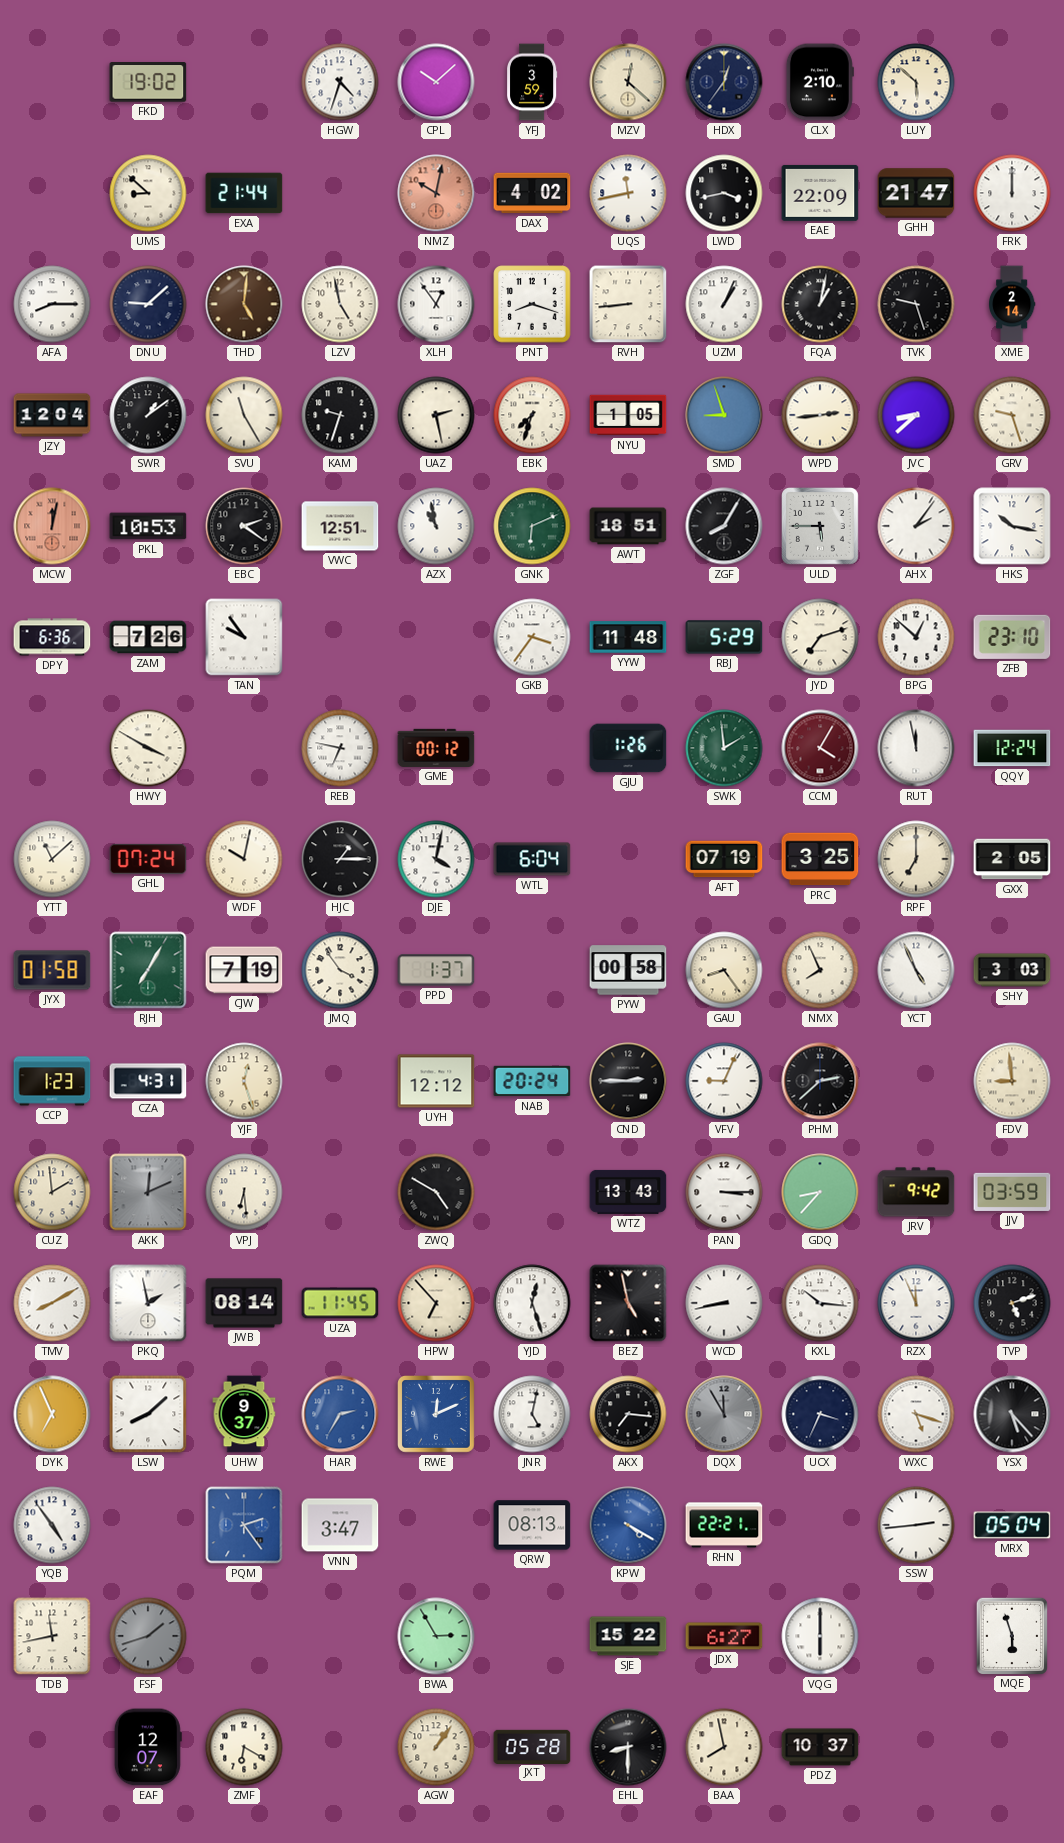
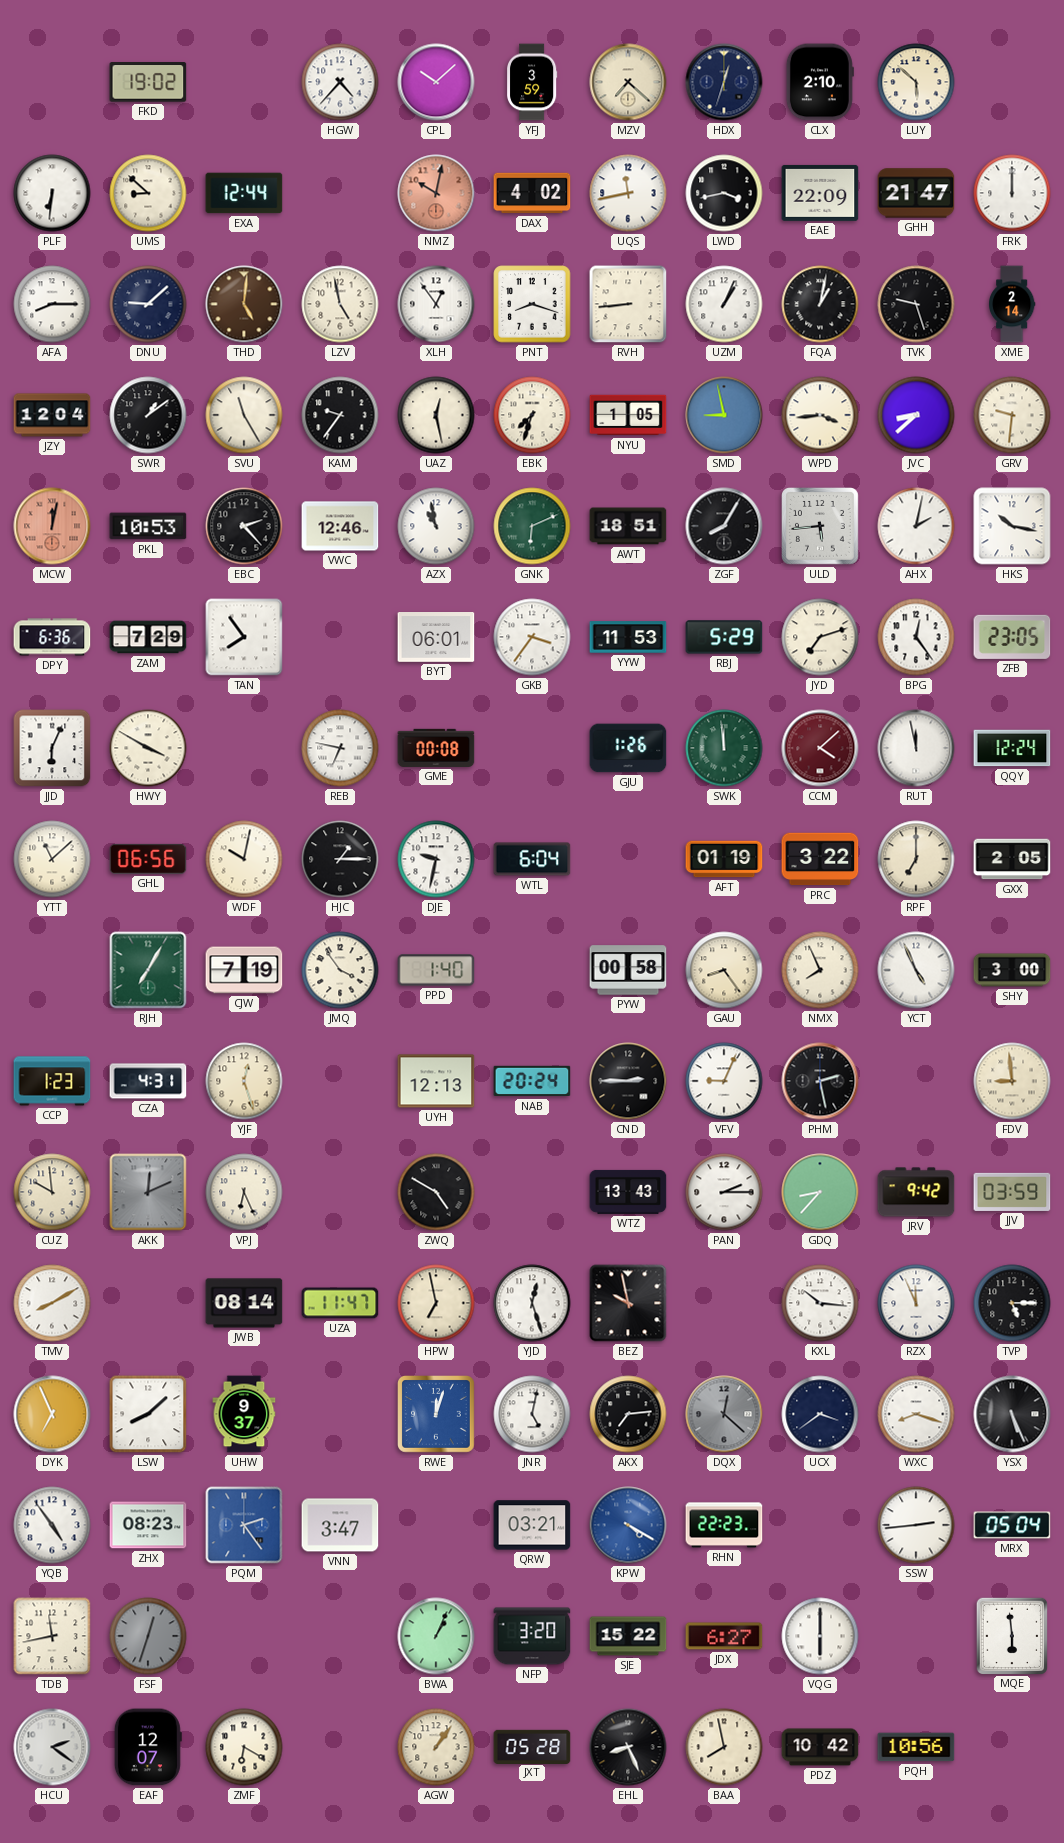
HGW: 4:33 -> 4:37 (340, 82)
MZV: 12:22 -> 7:22 (628, 82)
HDX: 12:36 -> 12:33 (724, 82)
PLF: none -> 6:31 (52, 193)
EXA: 21:44 -> 12:44 (244, 193)
KAM: 9:33 -> 9:36 (340, 415)
UAZ: 2:28 -> 12:28 (436, 415)
SMD: 8:57 -> 8:58 (724, 415)
WPD: 2:44 -> 3:44 (820, 415)
GRV: 9:27 -> 9:31 (1012, 415)
EBC: 2:21 -> 2:23 (244, 526)
VWC: 12:51 -> 12:46 (340, 526)
ULD: 5:45 -> 5:44 (821, 527)
AHX: 2:06 -> 2:02 (916, 526)
ZAM: 7:26 -> 7:29 (148, 637)
TAN: 9:54 -> 7:54 (244, 637)
BYT: none -> 06:01 (436, 638)
YYW: 11:48 -> 11:53 (628, 637)
BPG: 12:52 -> 12:24 (916, 637)
ZFB: 23:10 -> 23:05 (1012, 637)
JJD: none -> 6:04 (52, 748)
GME: 00:12 -> 00:08 (436, 748)
SWK: 1:59 -> 11:59 (724, 748)
CCM: 4:05 -> 4:08 (820, 748)
GHL: 07:24 -> 06:56 (148, 859)
DJE: 4:02 -> 9:32 (436, 859)
AFT: 07:19 -> 01:19 (724, 859)
PRC: 3:25 -> 3:22 (820, 859)
JYX: 01:58 -> none (52, 970)
PPD: 1:37 -> 1:40 (436, 970)
SHY: 3:03 -> 3:00 (1012, 970)
UYH: 12:12 -> 12:13 (436, 1081)
PHM: 2:38 -> 2:28 (820, 1081)
CUZ: 1:59 -> 9:59 (52, 1192)
VPJ: 6:29 -> 6:26 (244, 1192)
PAN: 3:15 -> 2:15 (724, 1192)
PKQ: 1:58 -> none (148, 1303)
UZA: 11:45 -> 11:47 (340, 1303)
HPW: 6:53 -> 6:58 (436, 1303)
BEZ: 4:58 -> 9:58 (628, 1303)
WCD: 8:43 -> none (724, 1303)
TVP: 5:12 -> 5:15 (1012, 1303)
HAR: 2:35 -> none (340, 1414)
RWE: 12:11 -> 12:03 (437, 1415)
AKX: 7:16 -> 7:14 (628, 1414)
DQX: 11:55 -> 12:22 (724, 1414)
UCX: 3:34 -> 3:39 (820, 1414)
WXC: 5:18 -> 8:18 (916, 1414)
YSX: 5:23 -> 5:26 (1012, 1414)
ZHX: none -> 08:23 (148, 1525)
QRW: 08:13 -> 03:21 (532, 1525)
RHN: 22:21 -> 22:23 (724, 1525)
FSF: 1:42 -> 12:33 (148, 1636)
BWA: 2:55 -> 1:04 (436, 1636)
NFP: none -> 3:20 (532, 1636)
MQE: 5:57 -> 5:59 (1011, 1635)
HCU: none -> 2:21 (52, 1747)
EHL: 8:30 -> 8:26 (628, 1747)
PDZ: 10:37 -> 10:42 (820, 1747)
PQH: none -> 10:56 (916, 1747)
